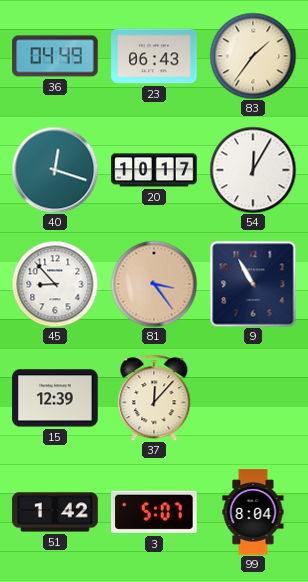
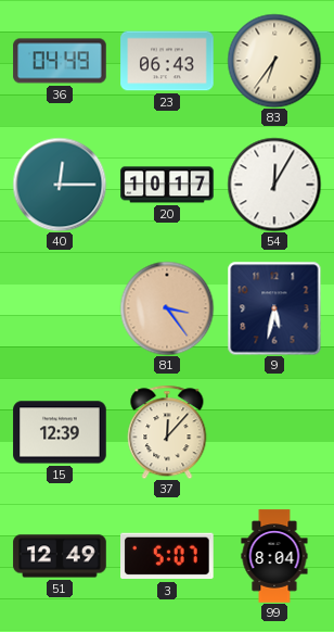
83: 1:36 -> 6:36 (274, 61)
40: 12:18 -> 12:15 (60, 185)
45: 8:53 -> none (55, 284)
9: 10:55 -> 5:32 (274, 308)
51: 1:42 -> 12:49 (60, 556)
